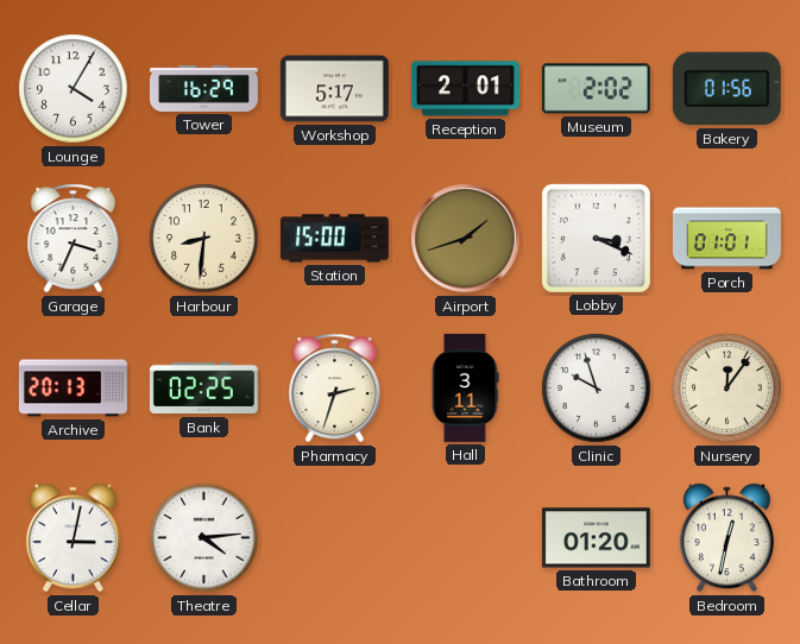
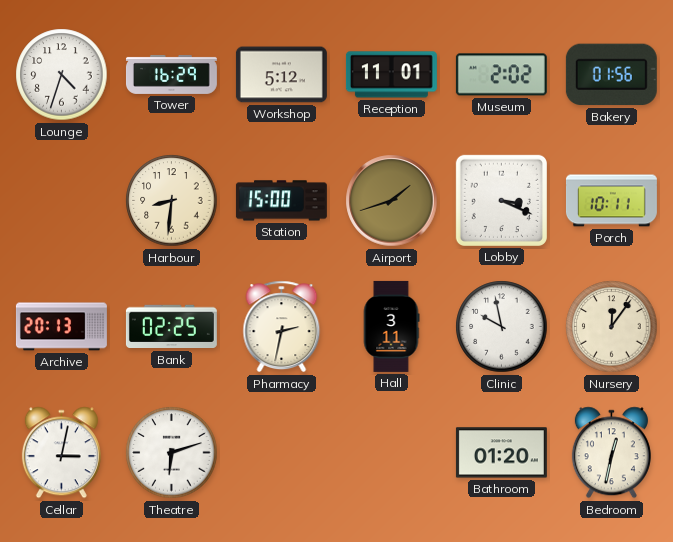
Lounge: 4:05 -> 4:33 (62, 75)
Workshop: 5:17 -> 5:12 (281, 75)
Reception: 2:01 -> 11:01 (391, 75)
Garage: 3:34 -> none (74, 239)
Porch: 01:01 -> 10:11 (611, 201)
Pharmacy: 2:33 -> 2:32 (282, 327)
Clinic: 9:57 -> 9:58 (502, 327)
Theatre: 4:14 -> 6:12 (172, 453)
